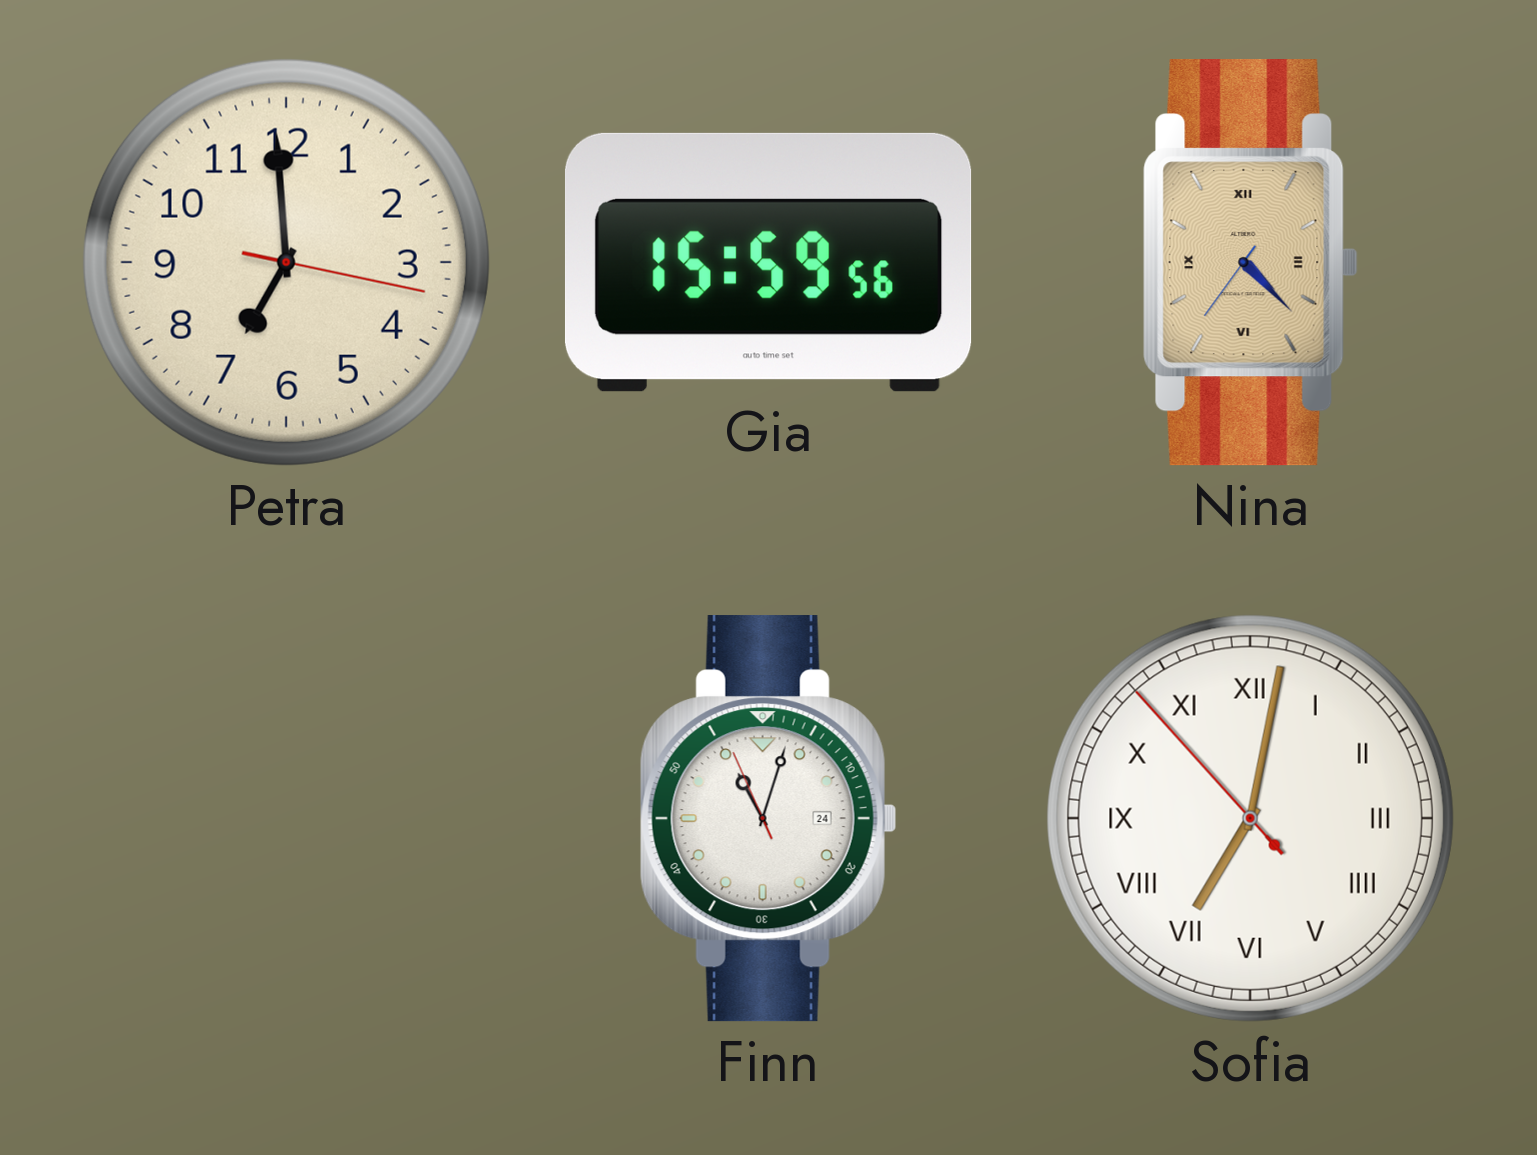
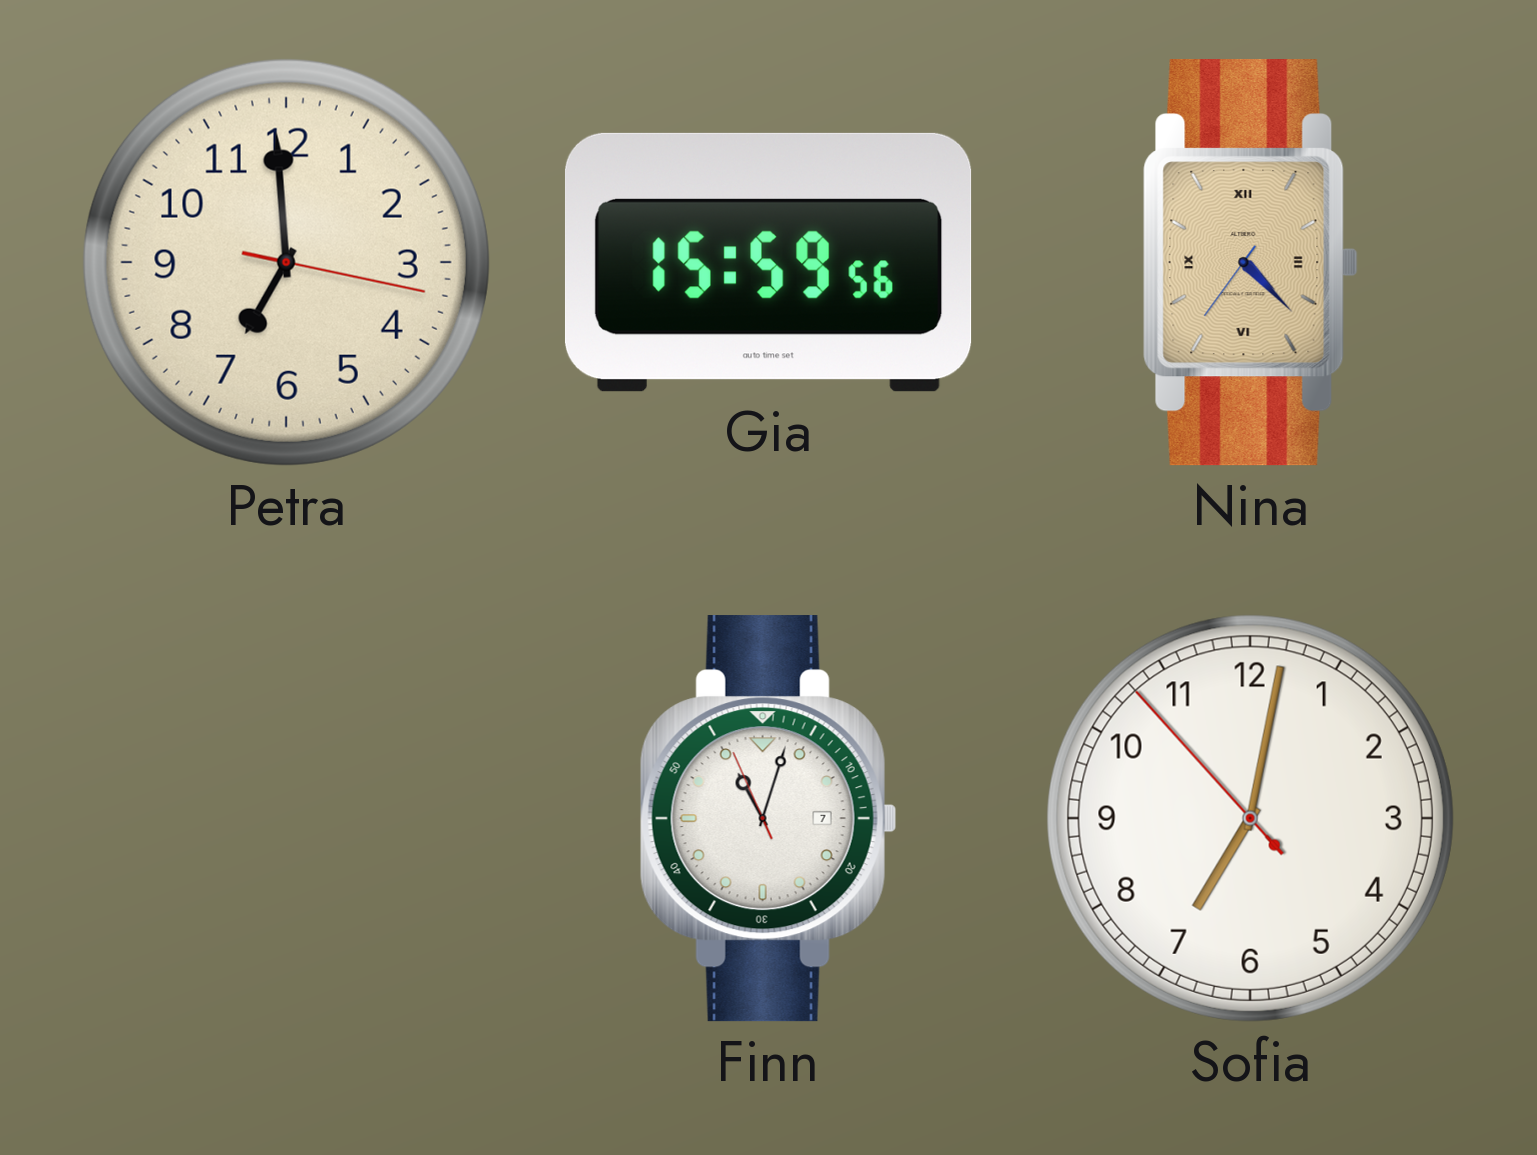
Finn date: 24 -> 7 (768, 819)
Sofia numerals: Roman -> Arabic (1250, 818)
